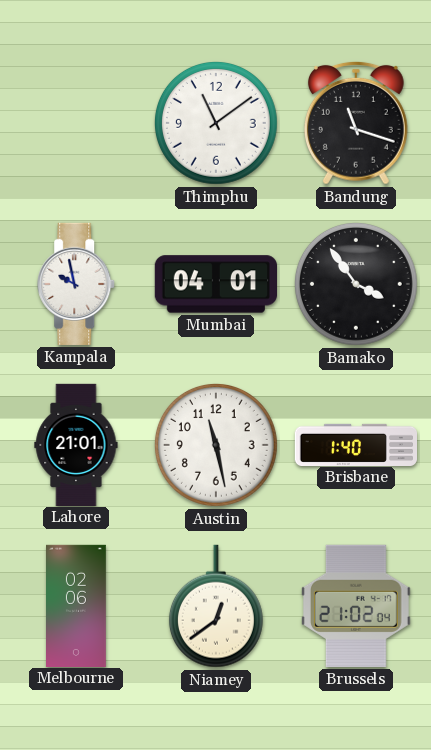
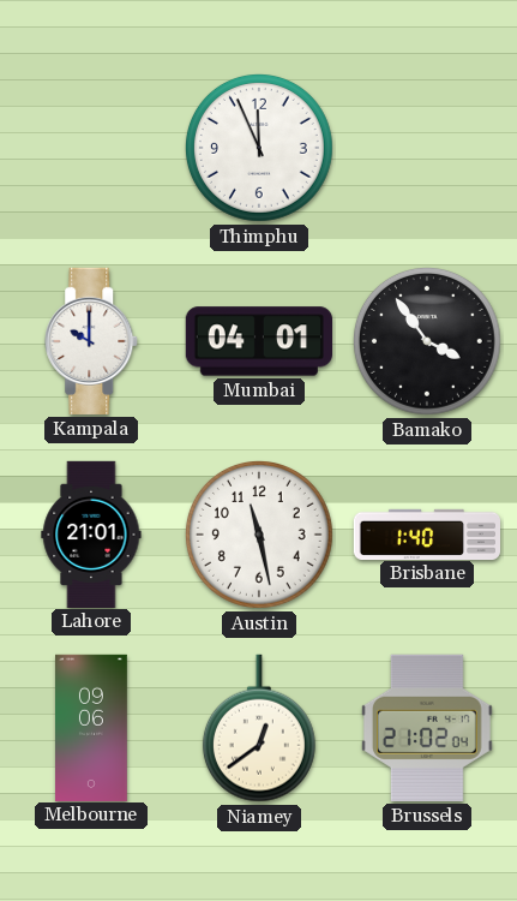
Thimphu: 11:09 -> 11:56 (259, 148)
Bandung: 11:18 -> none (356, 123)
Kampala: 9:58 -> 10:00 (92, 341)
Melbourne: 02:06 -> 09:06 (92, 727)
